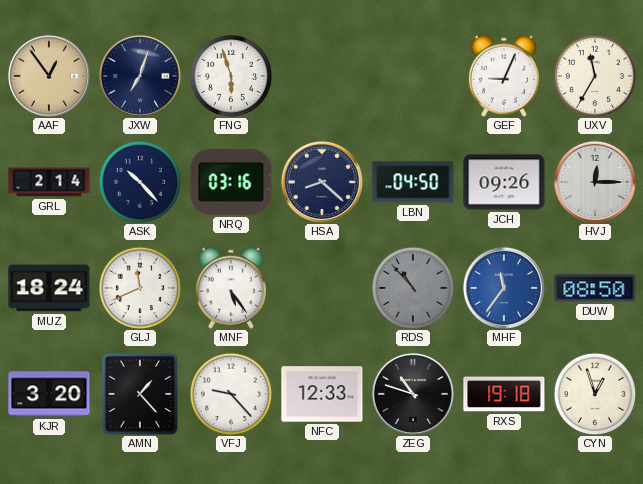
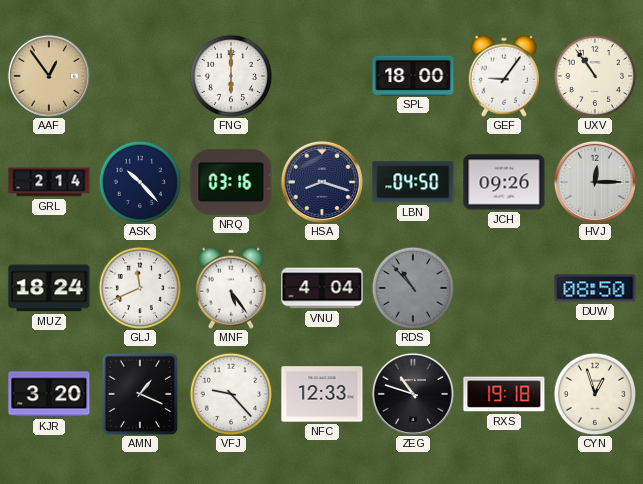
JXW: 7:03 -> none (140, 76)
FNG: 5:57 -> 6:00 (230, 75)
SPL: none -> 18:00 (413, 75)
GEF: 9:04 -> 9:06 (504, 76)
UXV: 11:35 -> 10:54 (594, 75)
HSA: 8:22 -> 8:18 (322, 182)
VNU: none -> 4:04 (322, 288)
MHF: 11:36 -> none (504, 288)
AMN: 1:23 -> 1:19 (140, 394)
